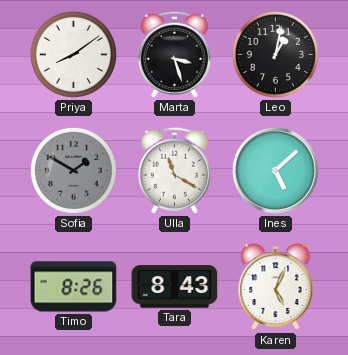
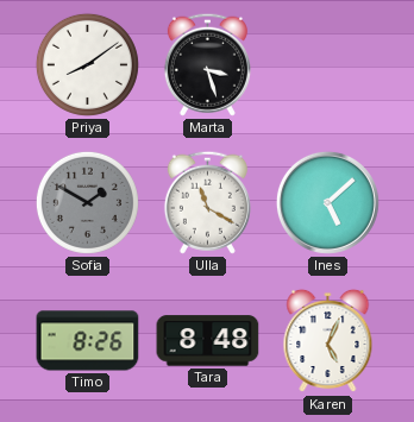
Leo: 1:02 -> none (275, 54)
Tara: 8:43 -> 8:48 (208, 341)
